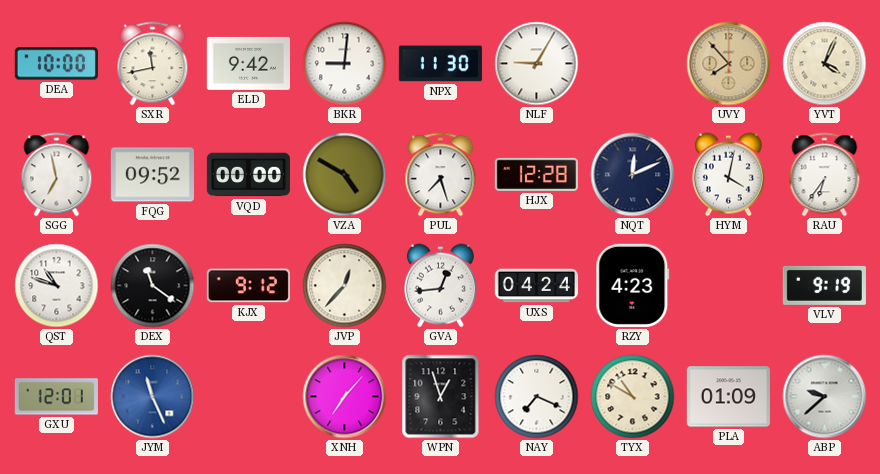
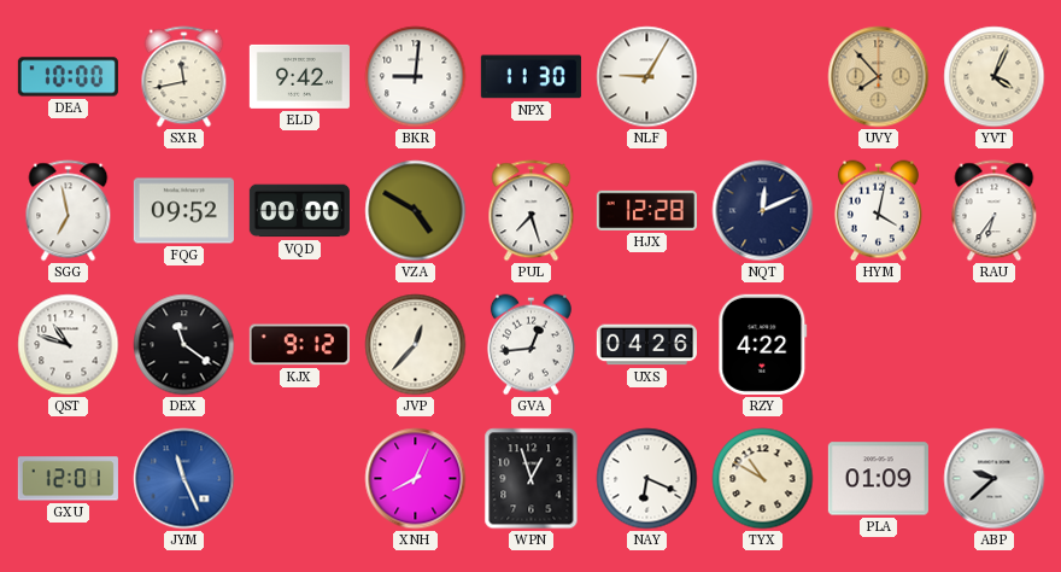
UXS: 04:24 -> 04:26 (646, 345)
RZY: 4:23 -> 4:22 (763, 344)
VLV: 9:19 -> none (824, 285)
XNH: 7:07 -> 8:04 (416, 479)
NAY: 7:19 -> 6:19 (647, 479)
